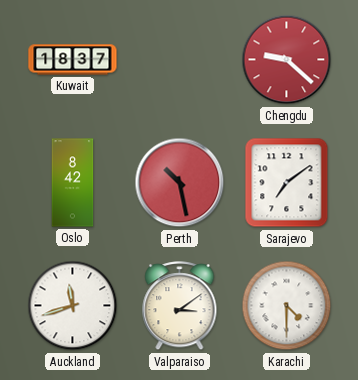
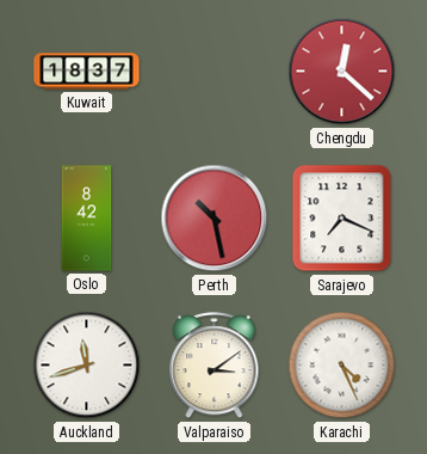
Chengdu: 9:22 -> 12:22 (342, 72)
Sarajevo: 7:09 -> 7:19 (342, 219)
Karachi: 4:30 -> 4:26 (342, 366)
